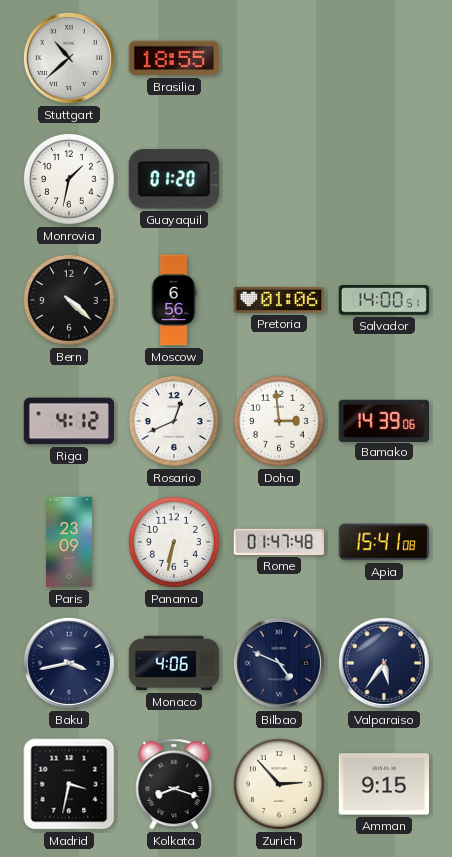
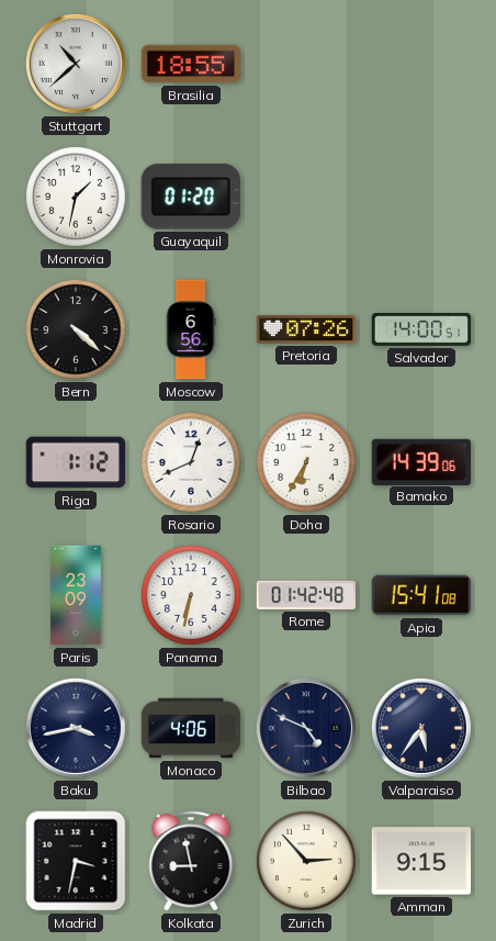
Pretoria: 01:06 -> 07:26 (306, 329)
Riga: 4:12 -> 1:12 (76, 462)
Doha: 2:59 -> 6:35 (306, 462)
Rome: 01:47 -> 01:42 (306, 595)
Kolkata: 8:18 -> 8:58 (191, 861)
